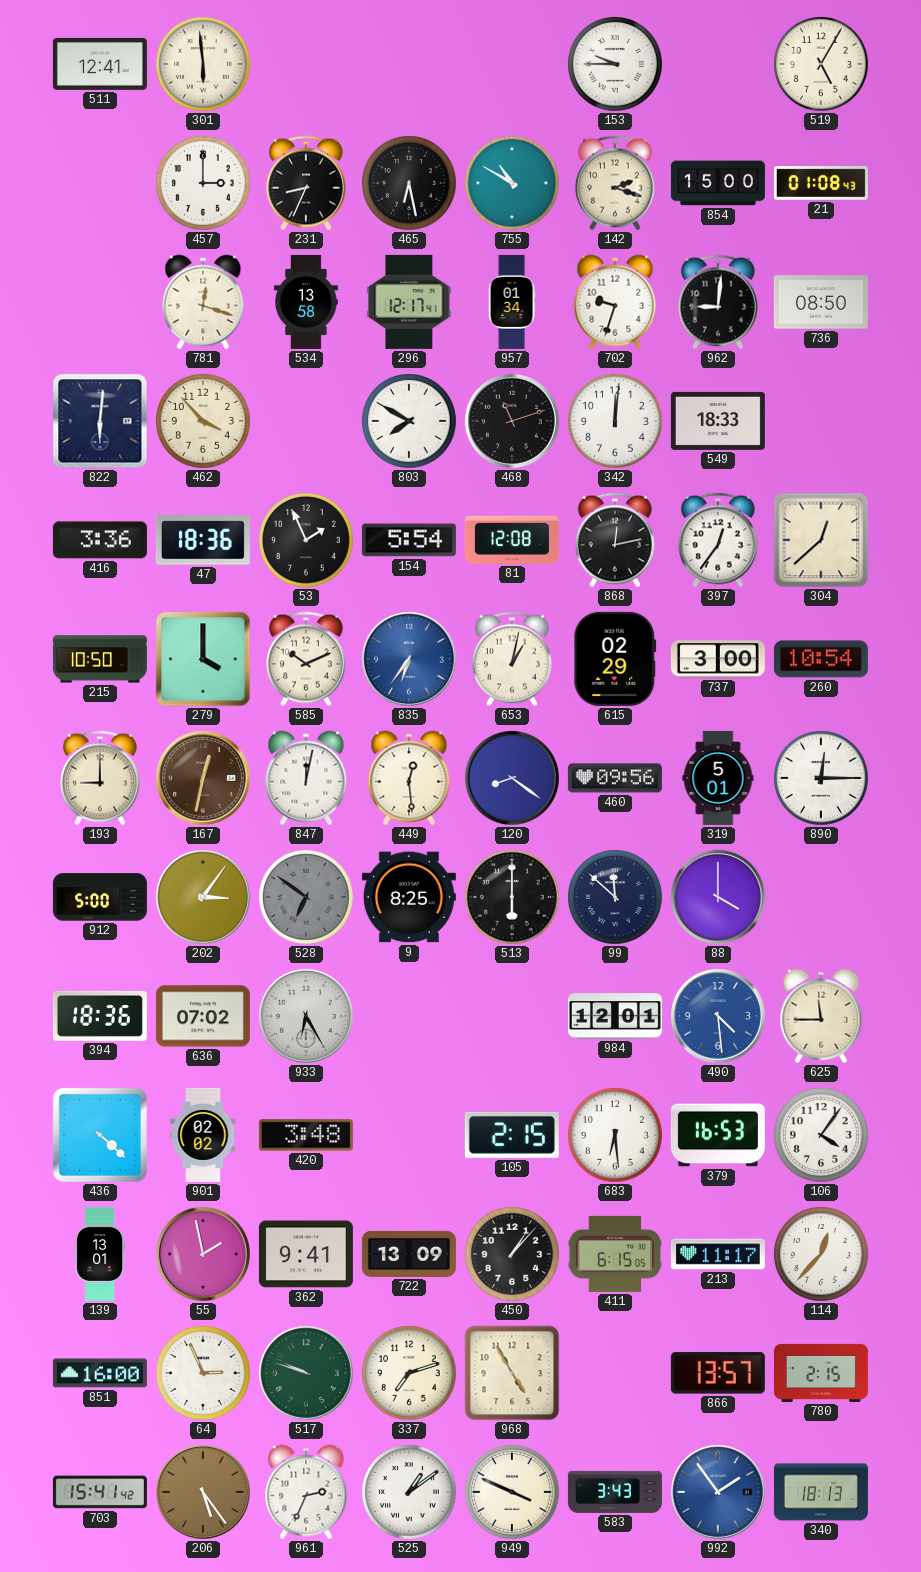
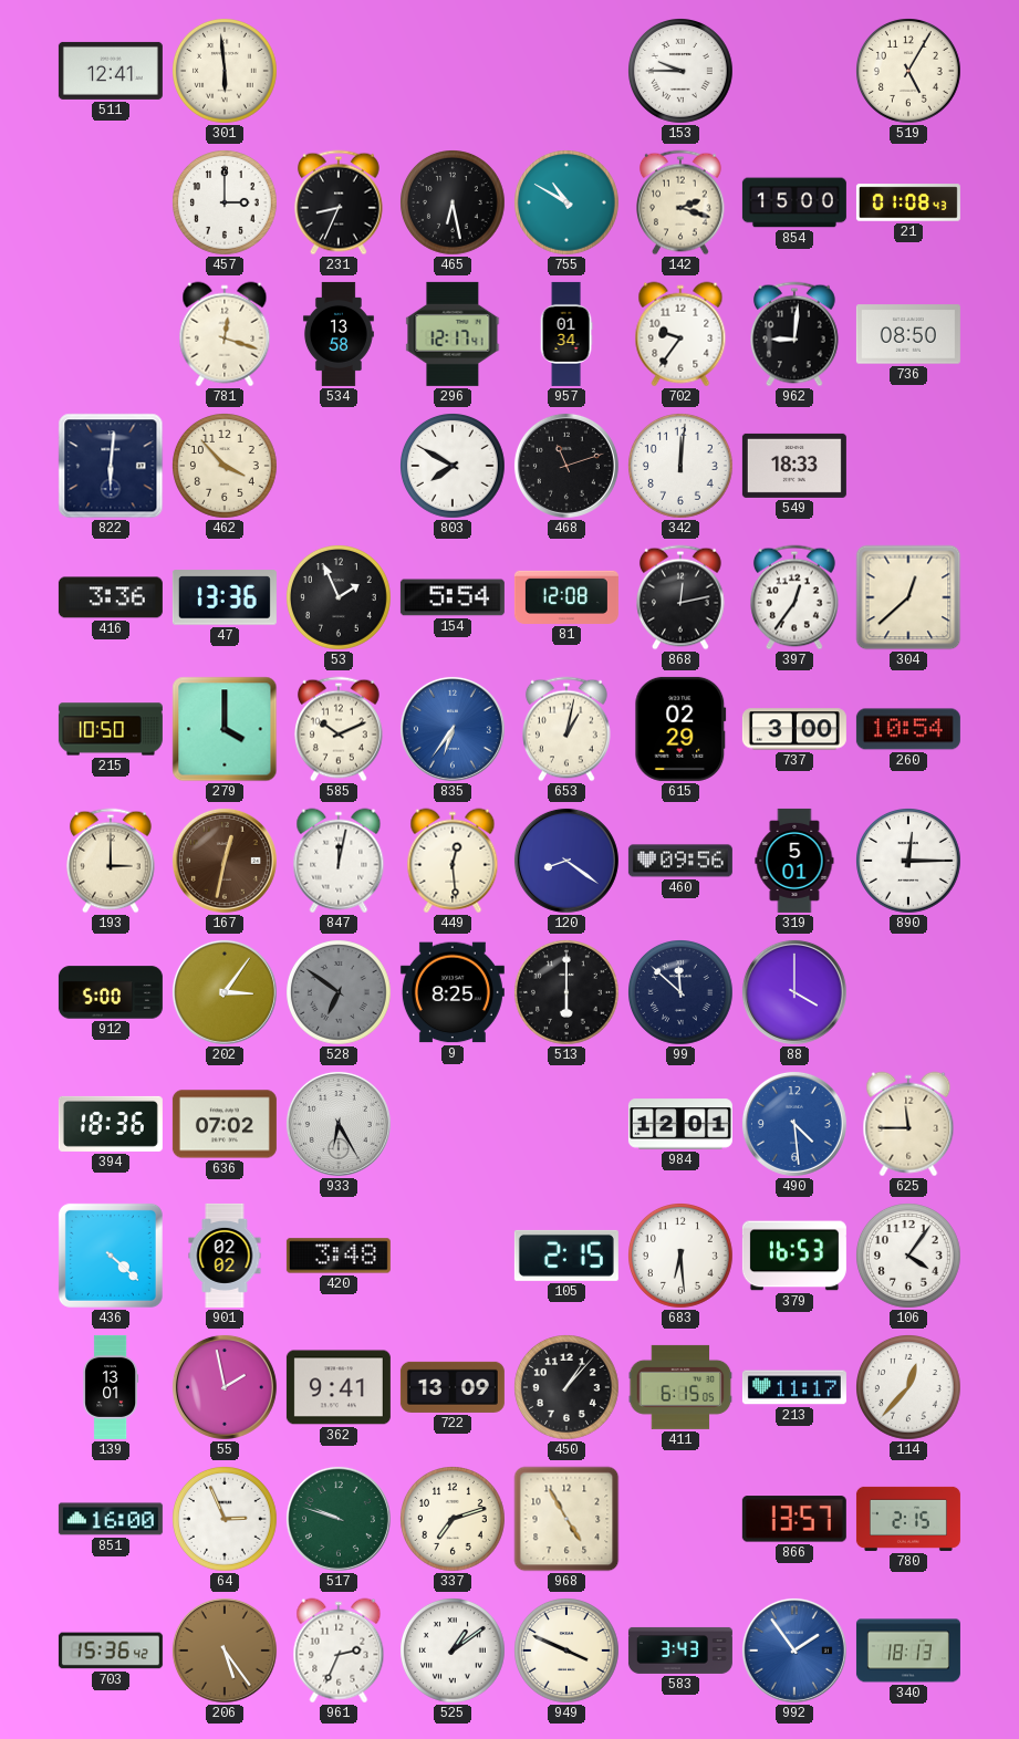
702: 9:33 -> 9:36 (680, 334)
47: 18:36 -> 13:36 (225, 597)
193: 9:00 -> 3:00 (112, 861)
703: 15:41 -> 15:36 (111, 1651)
